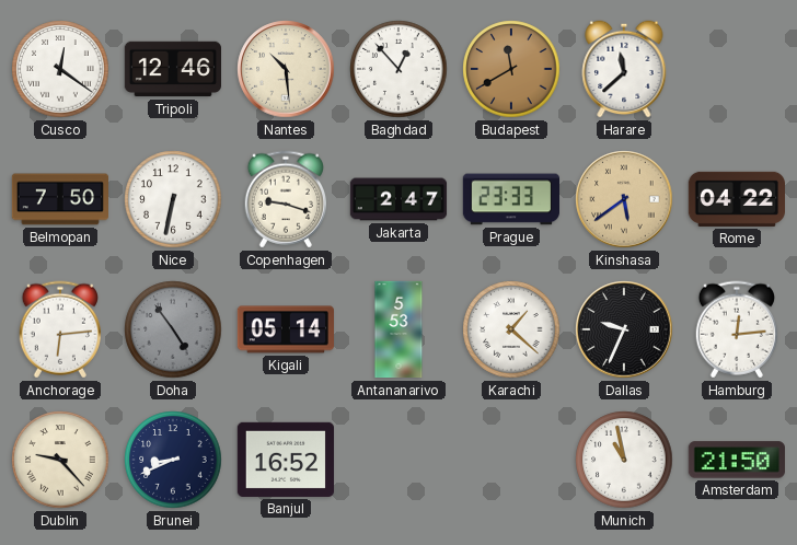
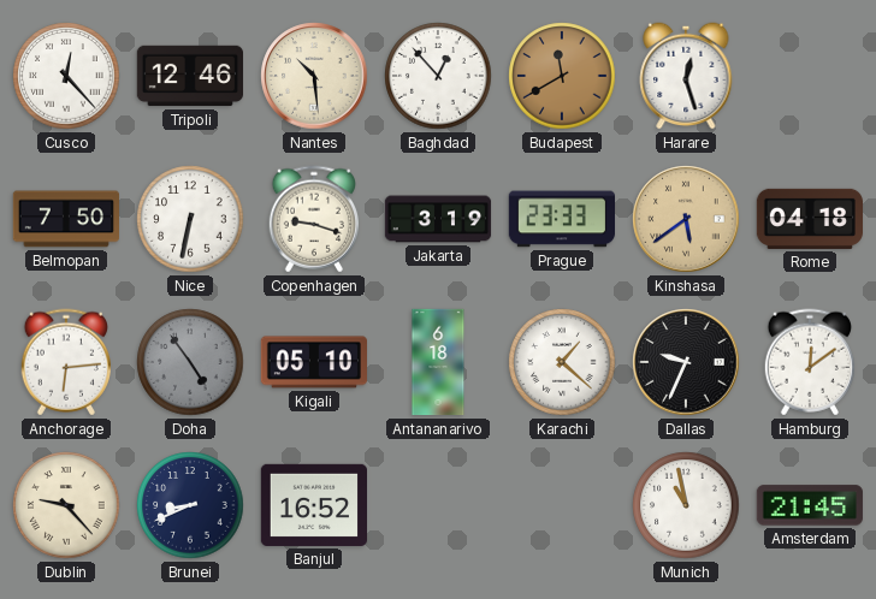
Cusco: 12:21 -> 12:23 (66, 76)
Harare: 11:38 -> 12:27 (686, 76)
Jakarta: 2:47 -> 3:19 (438, 219)
Rome: 04:22 -> 04:18 (809, 219)
Kigali: 05:14 -> 05:10 (313, 362)
Antananarivo: 5:53 -> 6:18 (438, 362)
Hamburg: 12:14 -> 12:09 (809, 362)
Amsterdam: 21:50 -> 21:45 (810, 505)
